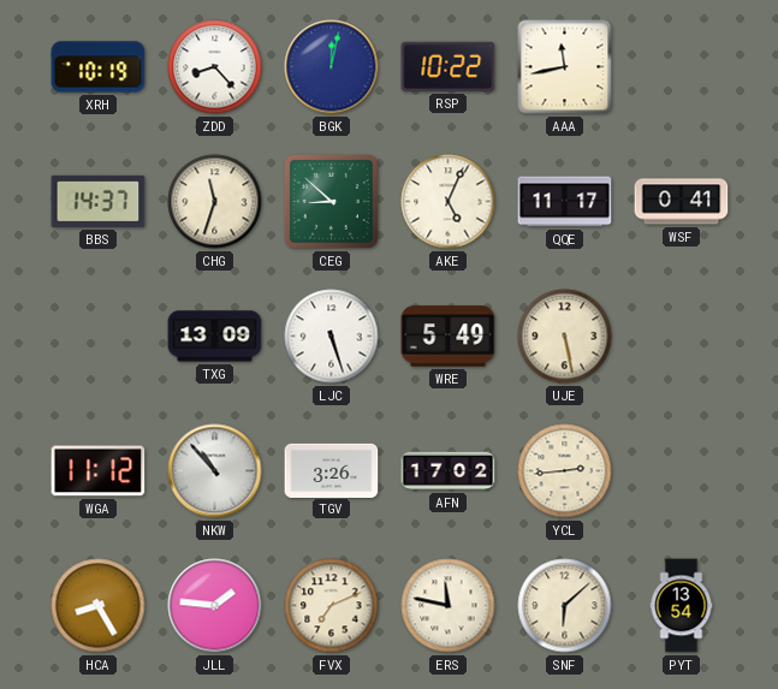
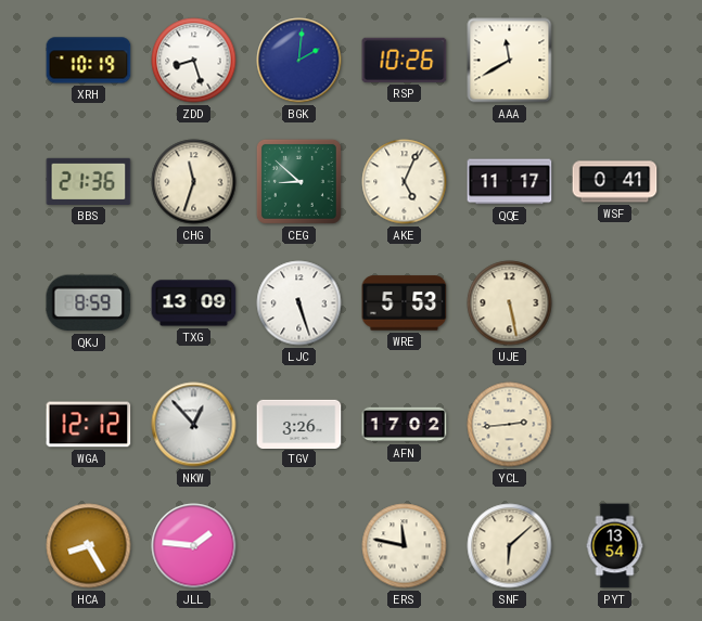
ZDD: 8:23 -> 8:27 (194, 61)
BGK: 12:02 -> 2:01 (299, 61)
RSP: 10:22 -> 10:26 (405, 60)
AAA: 11:43 -> 11:40 (510, 61)
BBS: 14:37 -> 21:36 (89, 181)
QKJ: none -> 8:59 (89, 303)
WRE: 5:49 -> 5:53 (405, 303)
WGA: 11:12 -> 12:12 (89, 425)
NKW: 10:53 -> 12:53 (194, 425)
FVX: 7:11 -> none (332, 606)
